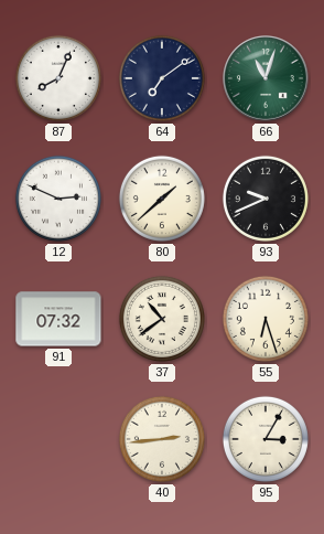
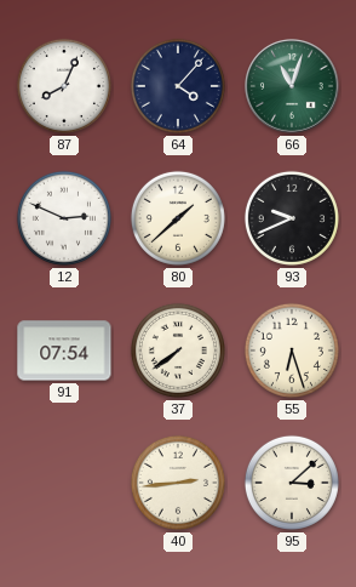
64: 7:09 -> 4:07 (178, 86)
91: 07:32 -> 07:54 (64, 351)
37: 10:39 -> 7:39 (178, 351)
95: 3:05 -> 3:08 (292, 483)
